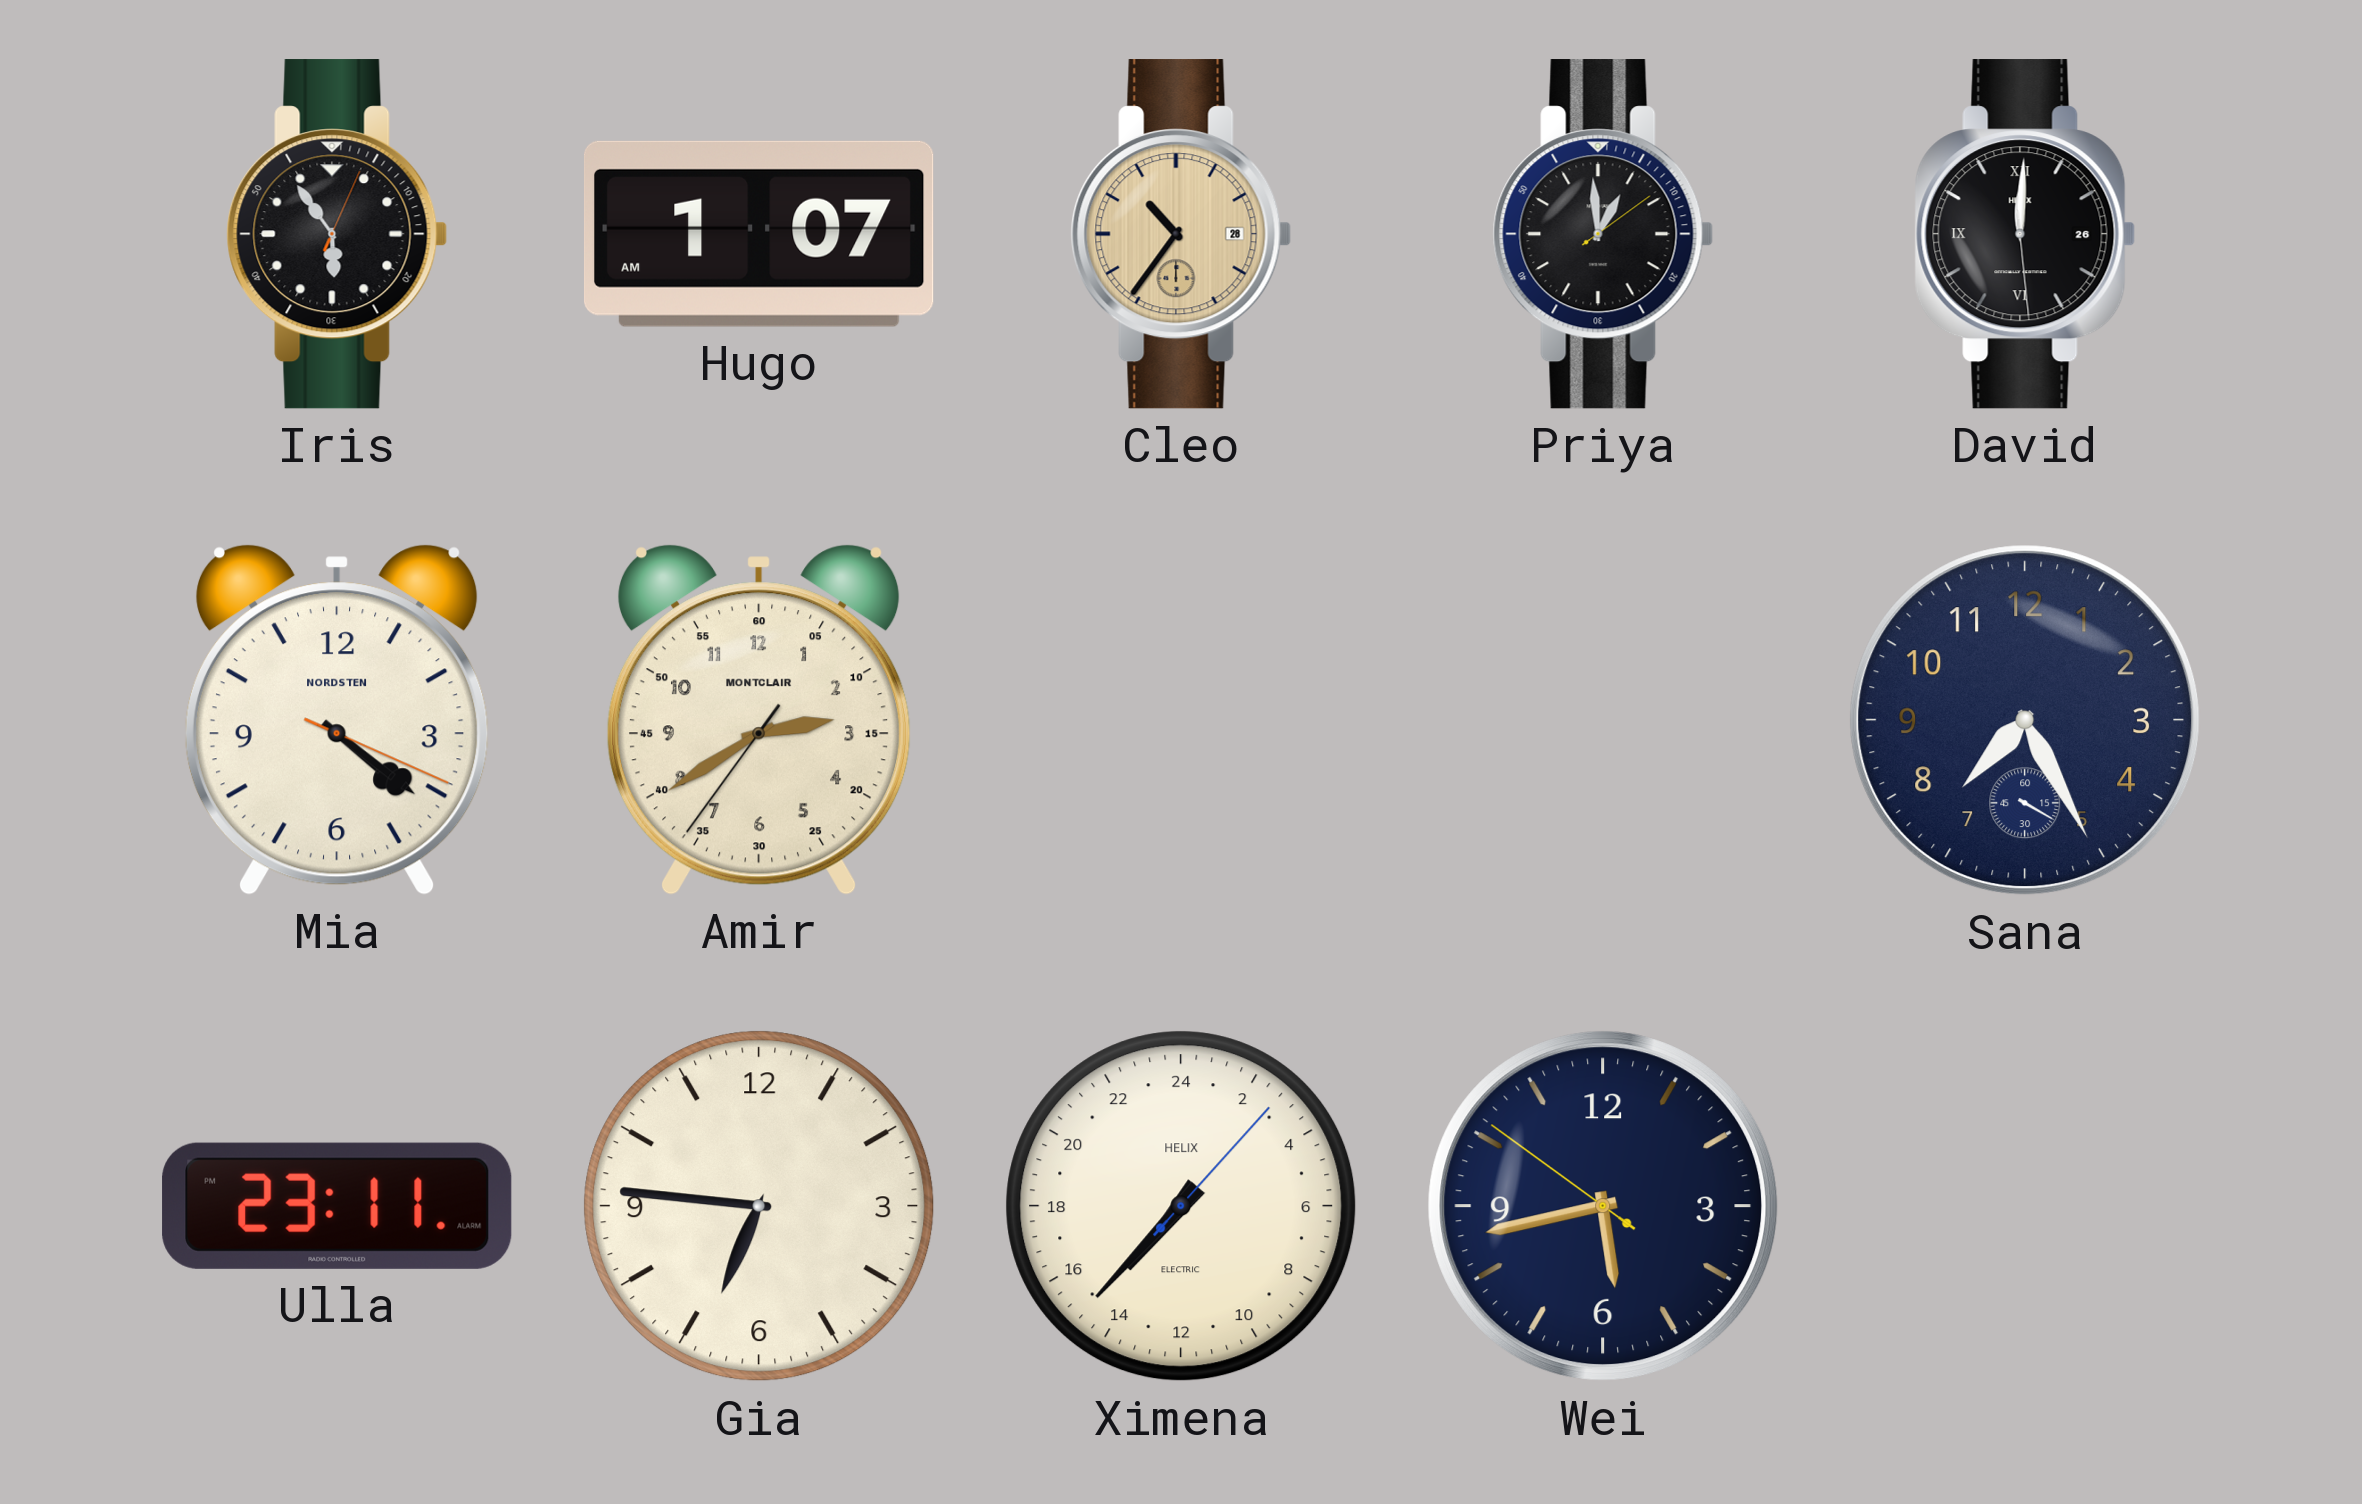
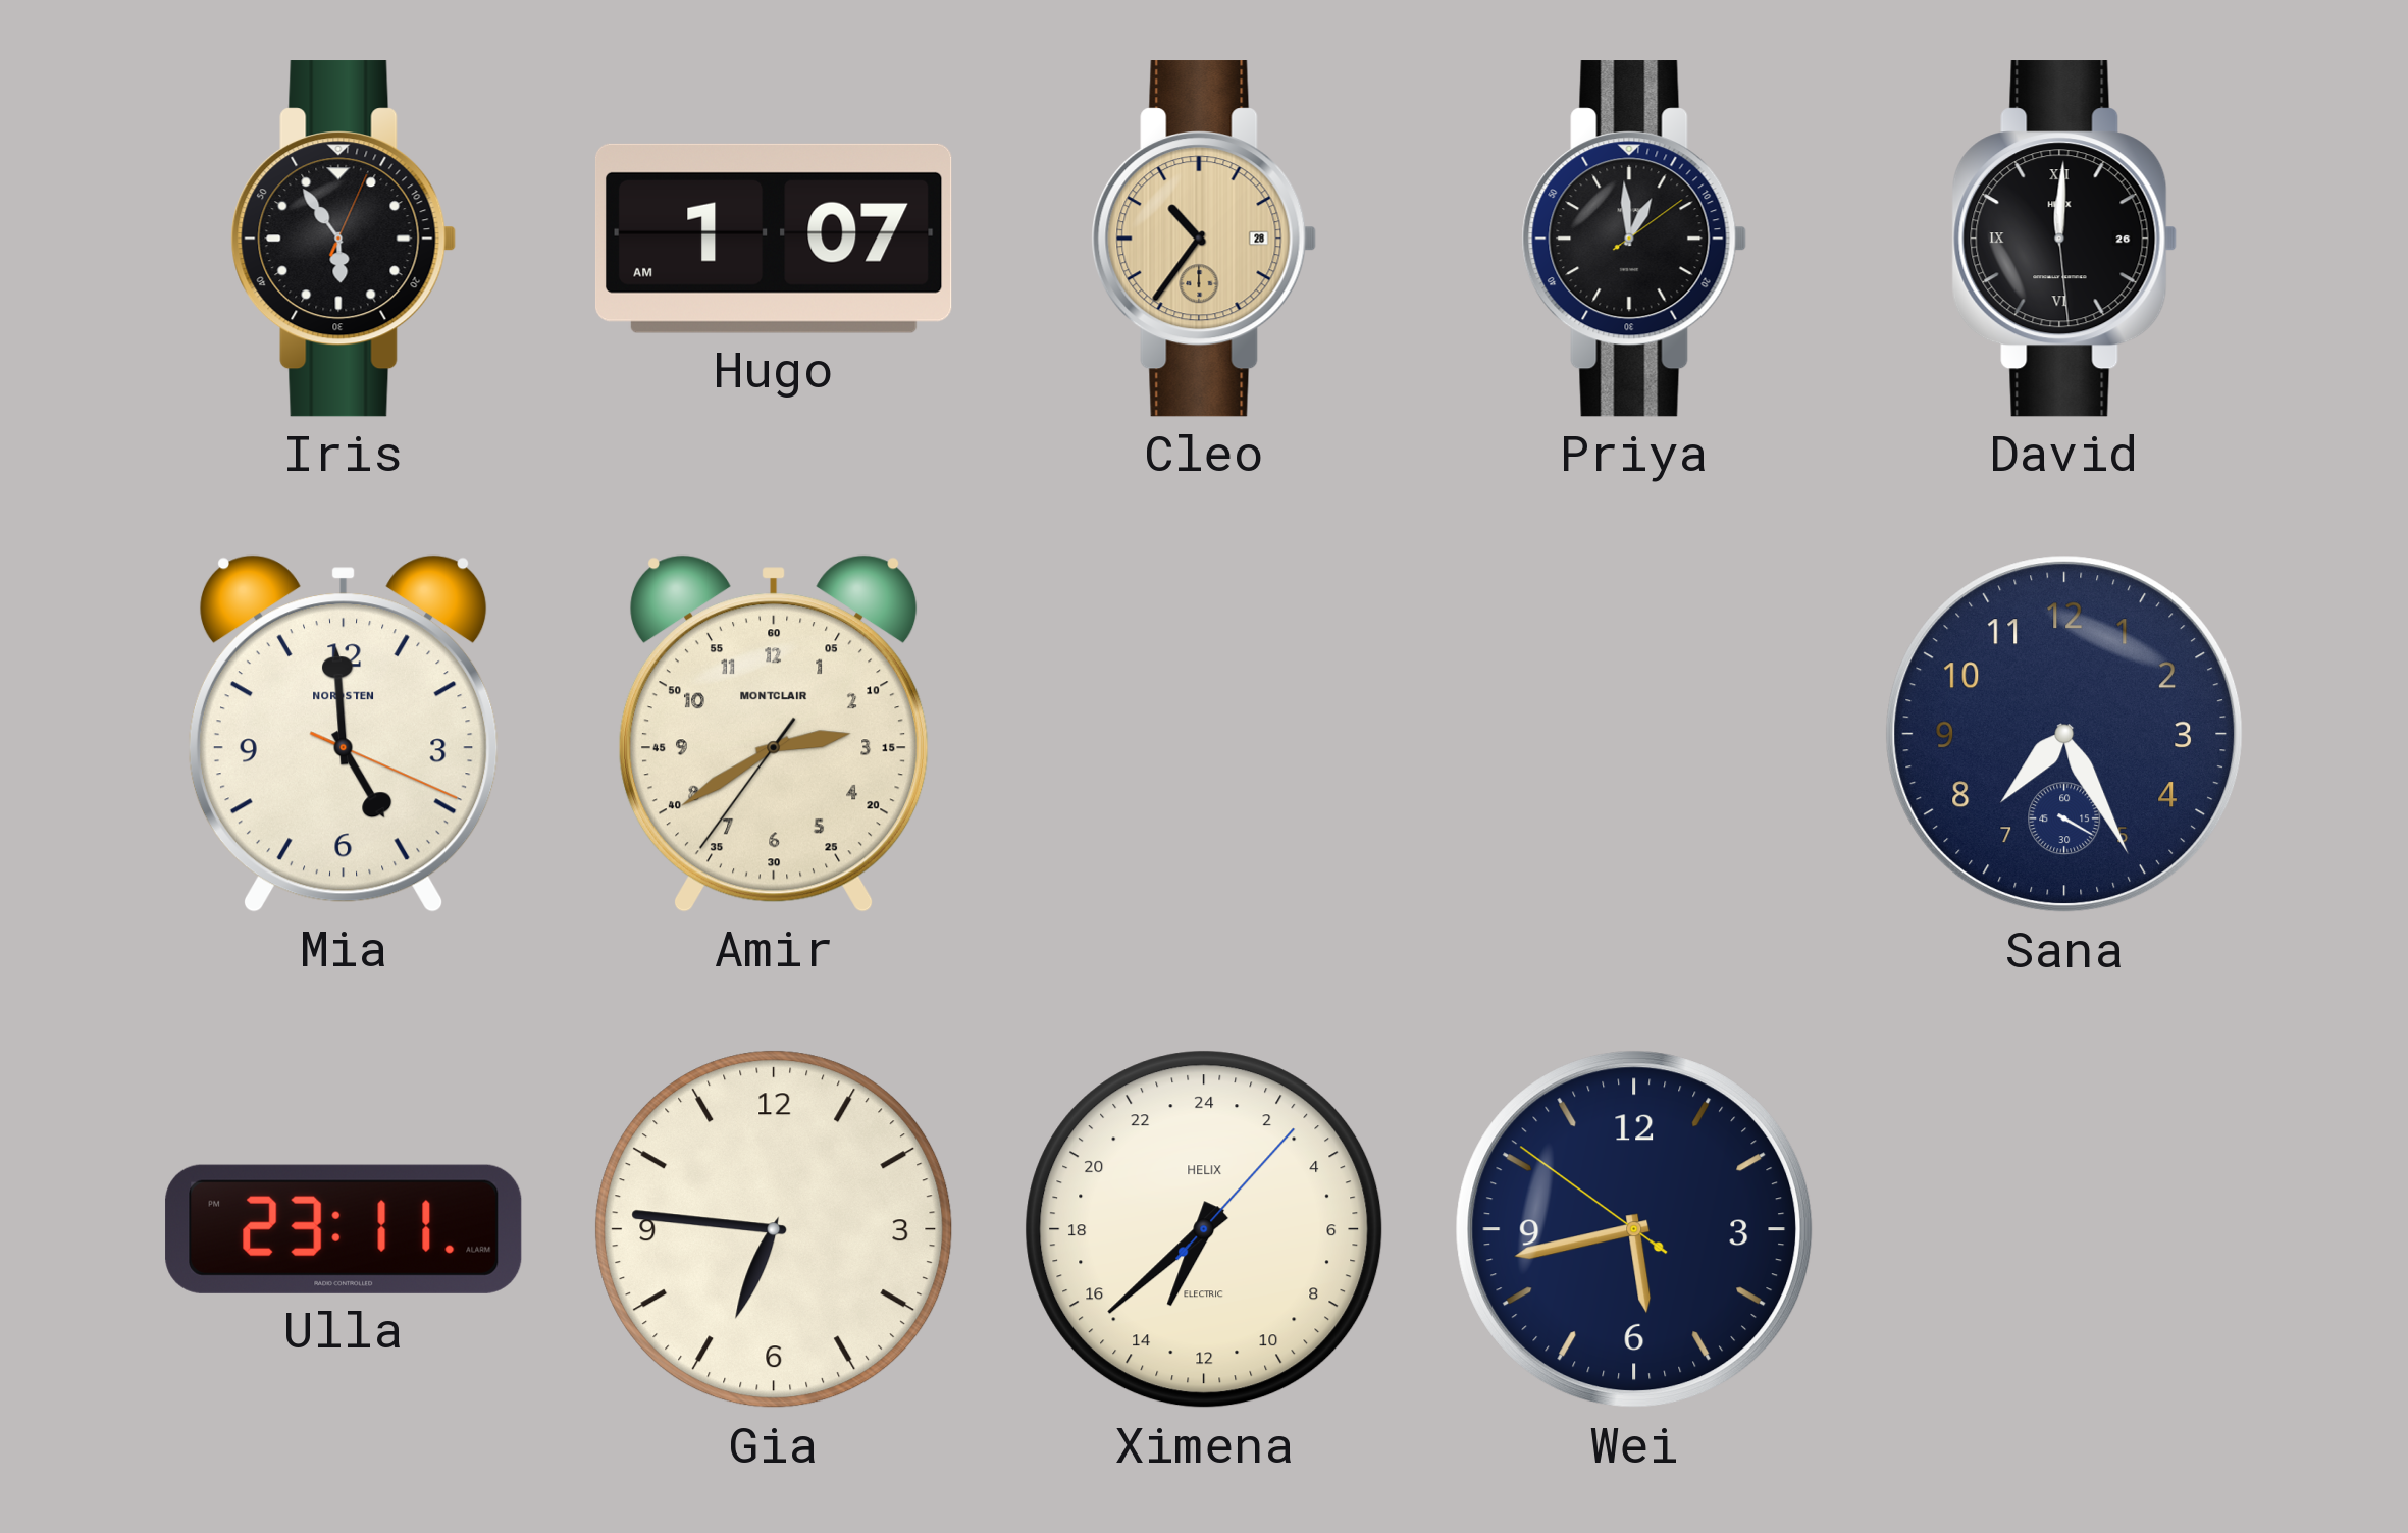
Mia: 4:21 -> 4:59 (344, 734)
Ximena: 14:37 -> 13:38 (1204, 1229)
